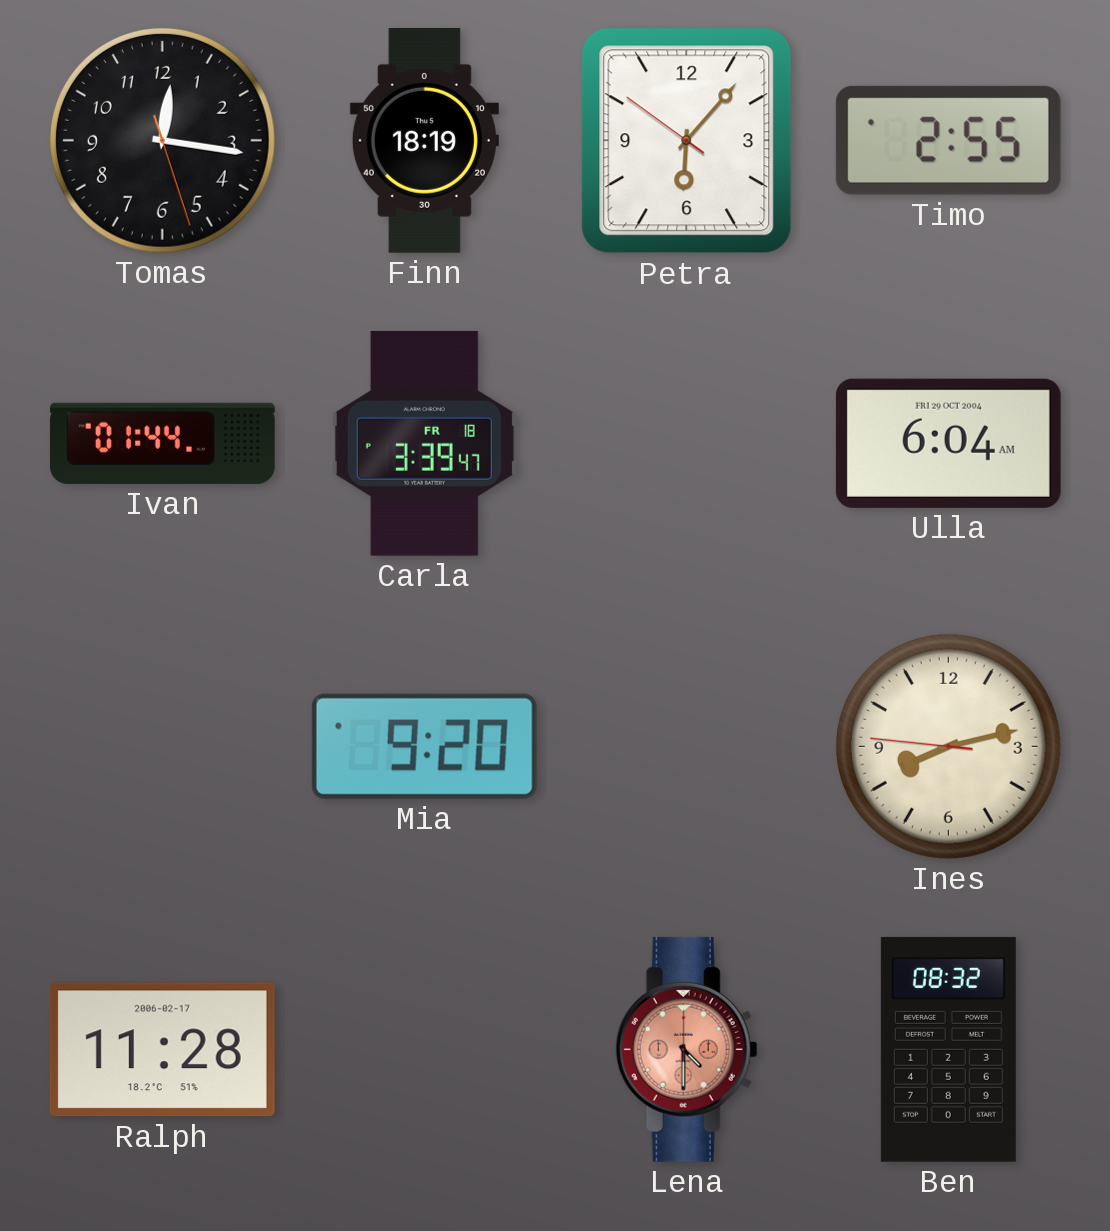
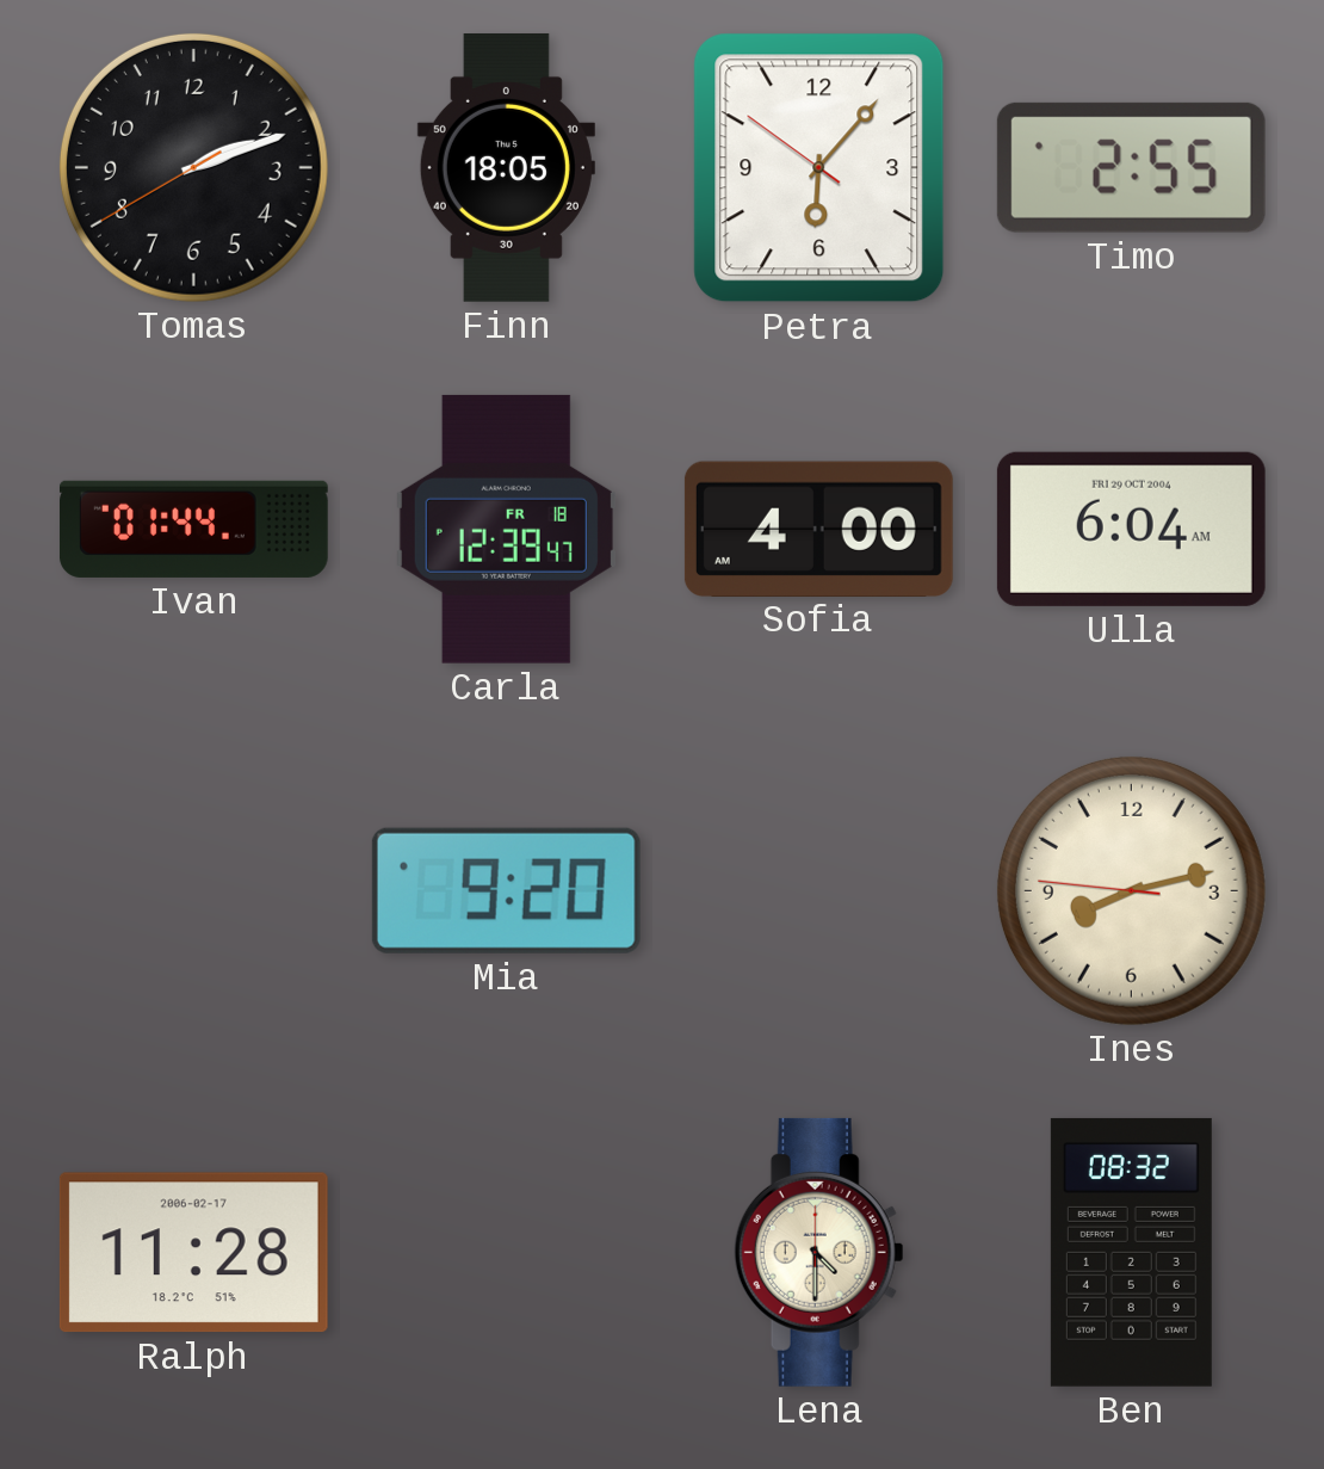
Tomas: 12:16 -> 2:11 (193, 167)
Finn: 18:19 -> 18:05 (506, 167)
Carla: 3:39 -> 12:39 (506, 529)
Sofia: none -> 4:00 (818, 529)
Lena dial: salmon -> cream (818, 1252)
